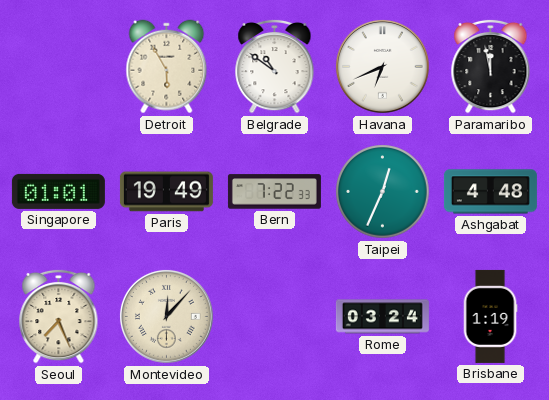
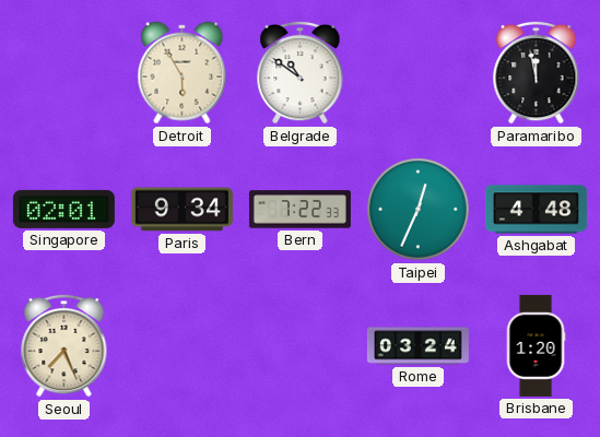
Havana: 6:41 -> none (382, 66)
Singapore: 01:01 -> 02:01 (63, 209)
Paris: 19:49 -> 9:34 (181, 210)
Montevideo: 12:07 -> none (166, 316)
Brisbane: 1:19 -> 1:20 (536, 345)
